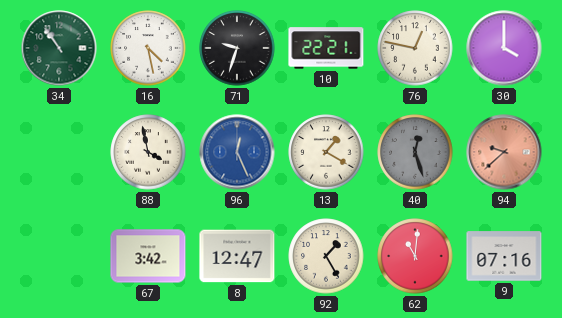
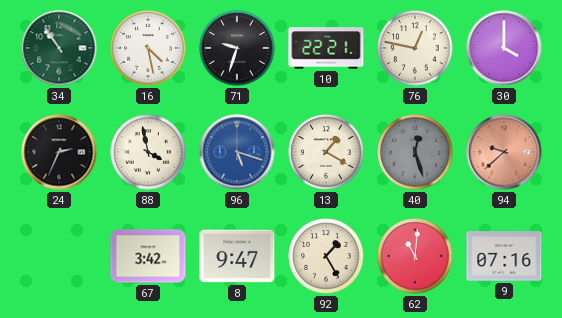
24: none -> 2:34 (59, 152)
96: 12:26 -> 5:18 (237, 152)
8: 12:47 -> 9:47 (237, 256)
